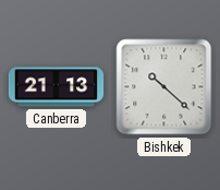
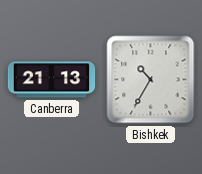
Bishkek: 10:22 -> 10:35 (151, 80)
